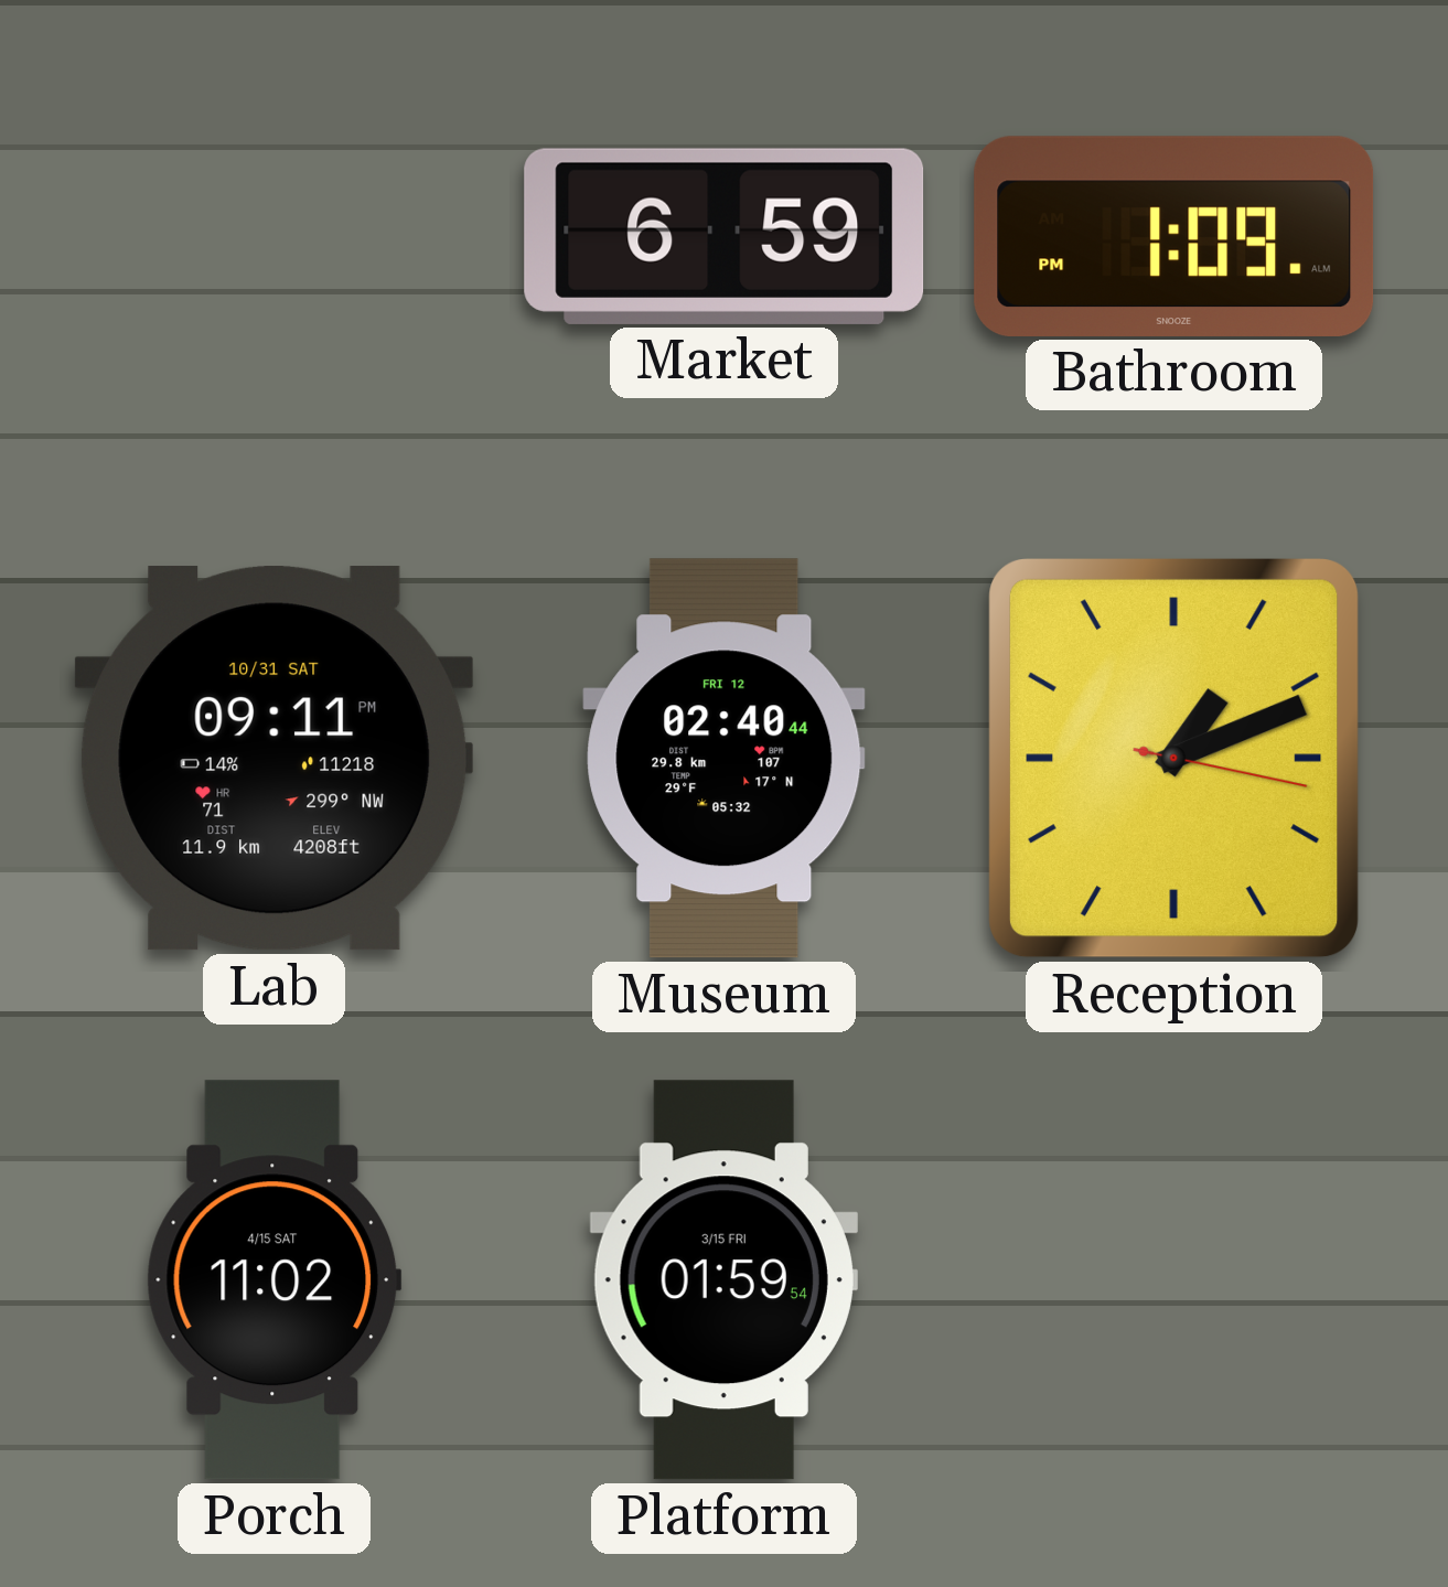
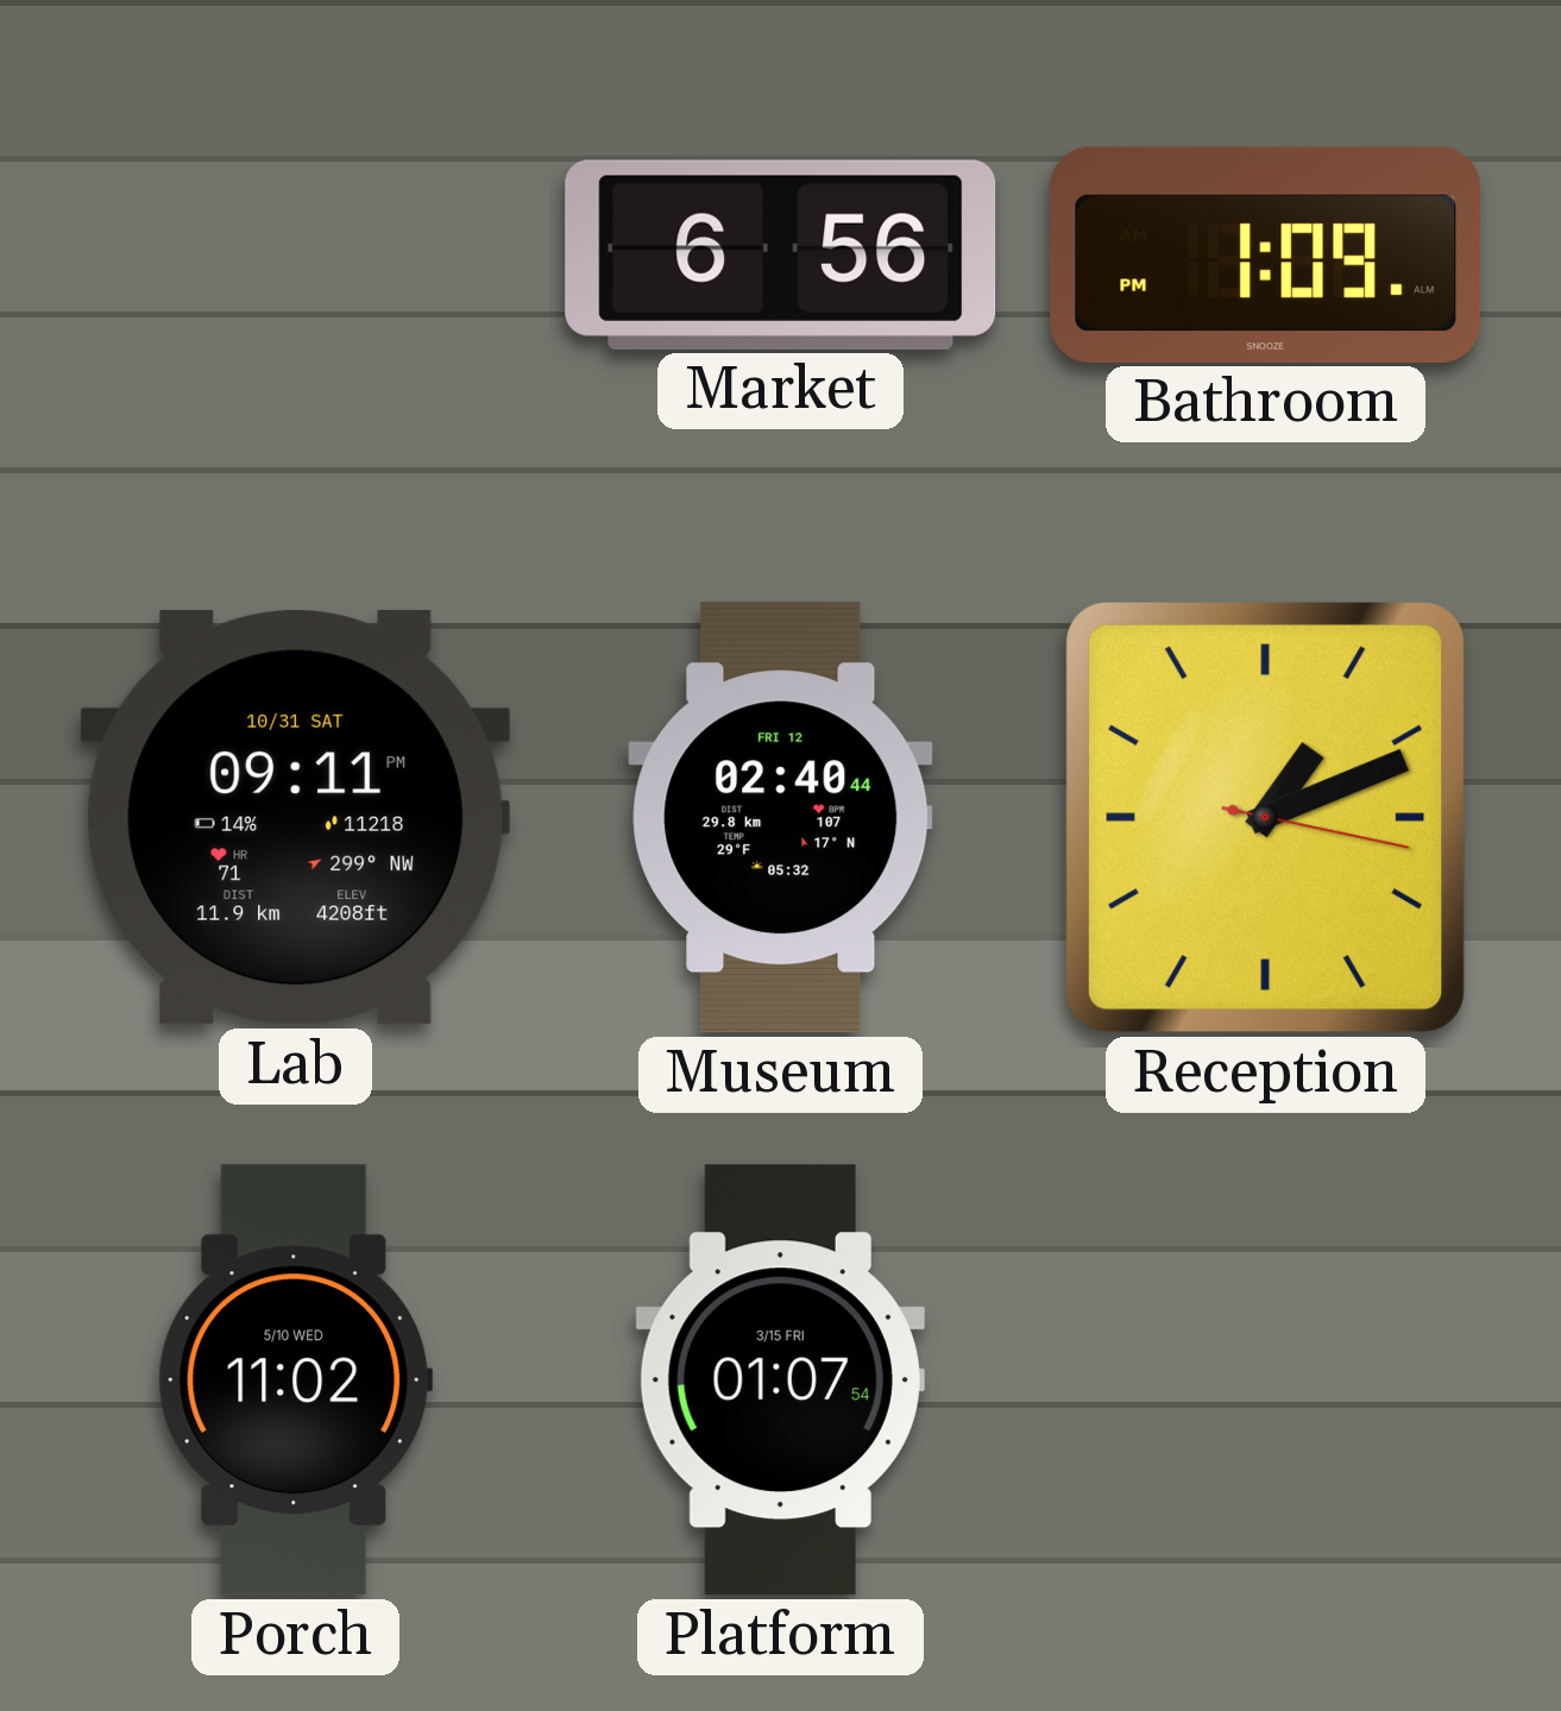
Market: 6:59 -> 6:56 (781, 254)
Porch date: 4/15 SAT -> 5/10 WED (295, 1380)
Platform: 01:59 -> 01:07 (780, 1380)
